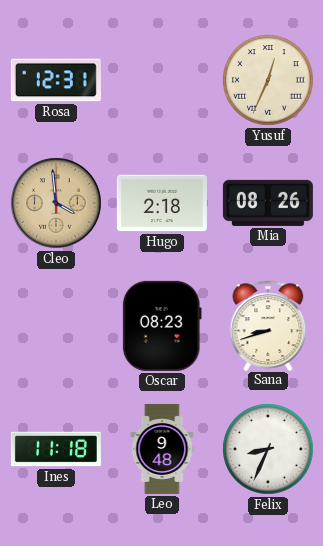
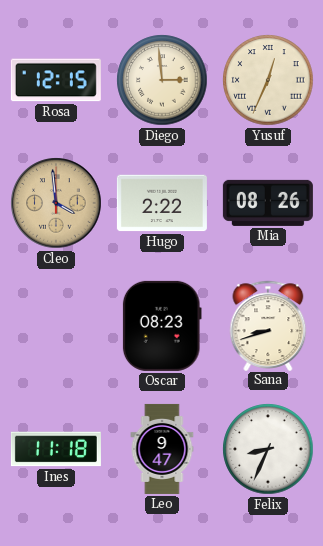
Rosa: 12:31 -> 12:15 (56, 80)
Diego: none -> 2:59 (162, 80)
Hugo: 2:18 -> 2:22 (162, 203)
Leo: 9:48 -> 9:47 (162, 449)
